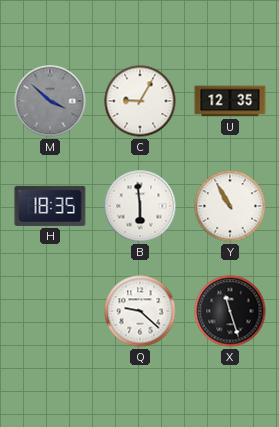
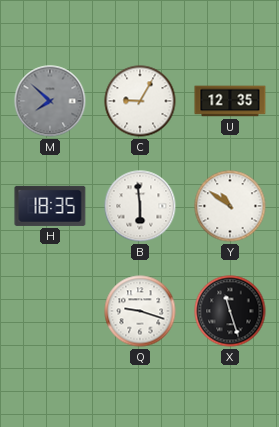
M: 3:52 -> 7:52 (50, 101)
Y: 10:55 -> 10:51 (230, 206)
Q: 9:22 -> 9:18 (140, 311)
